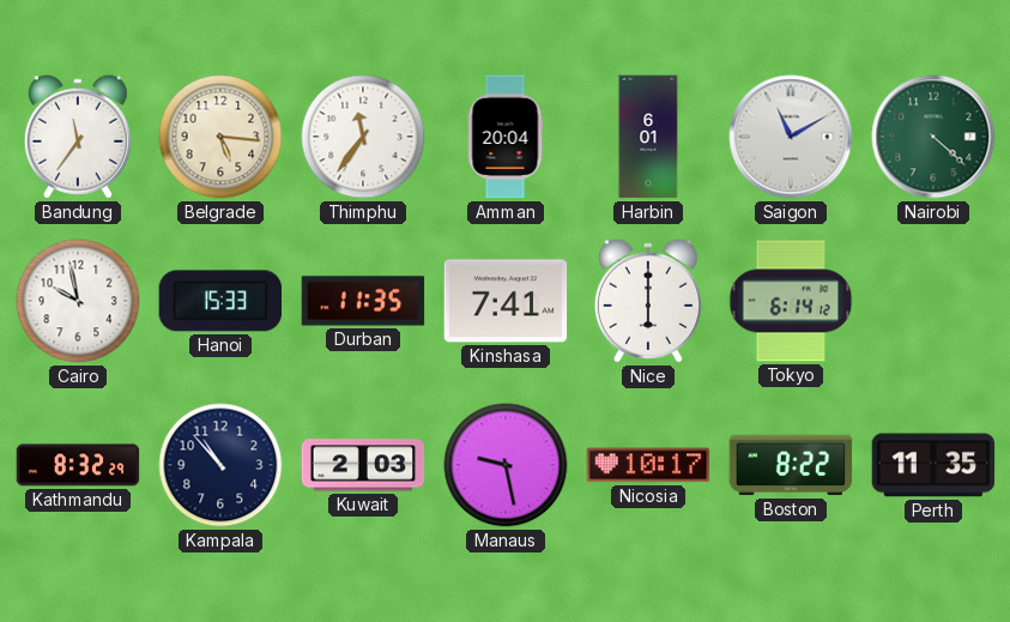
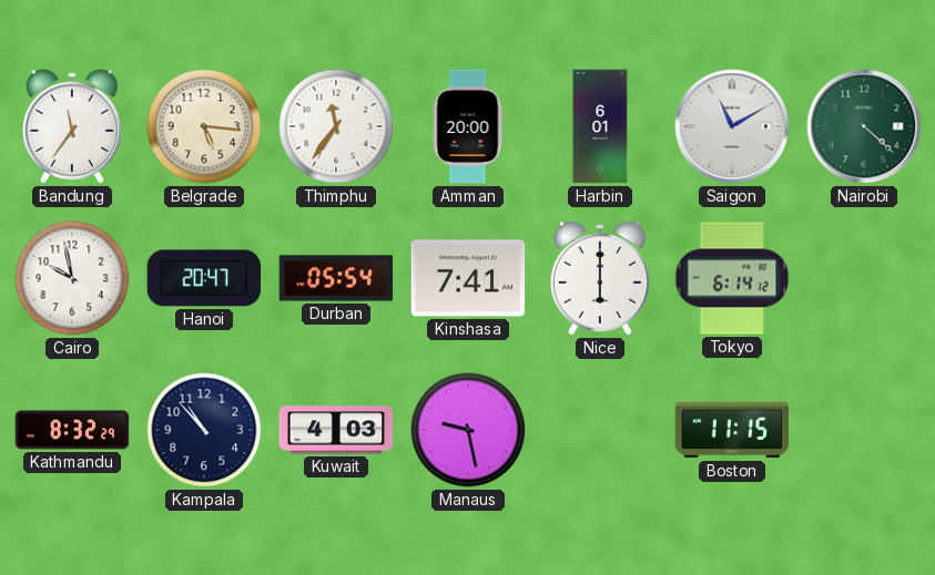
Amman: 20:04 -> 20:00 (468, 126)
Hanoi: 15:33 -> 20:47 (204, 278)
Durban: 11:35 -> 05:54 (336, 278)
Kuwait: 2:03 -> 4:03 (336, 430)
Nicosia: 10:17 -> none (648, 465)
Boston: 8:22 -> 11:15 (732, 430)
Perth: 11:35 -> none (933, 465)
